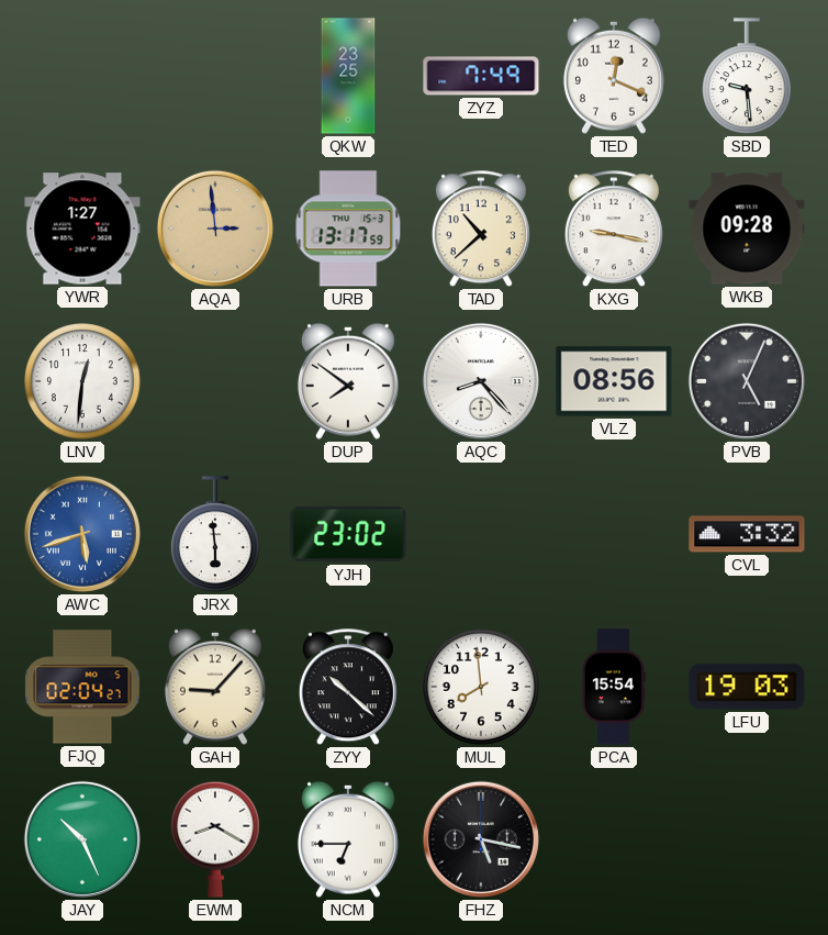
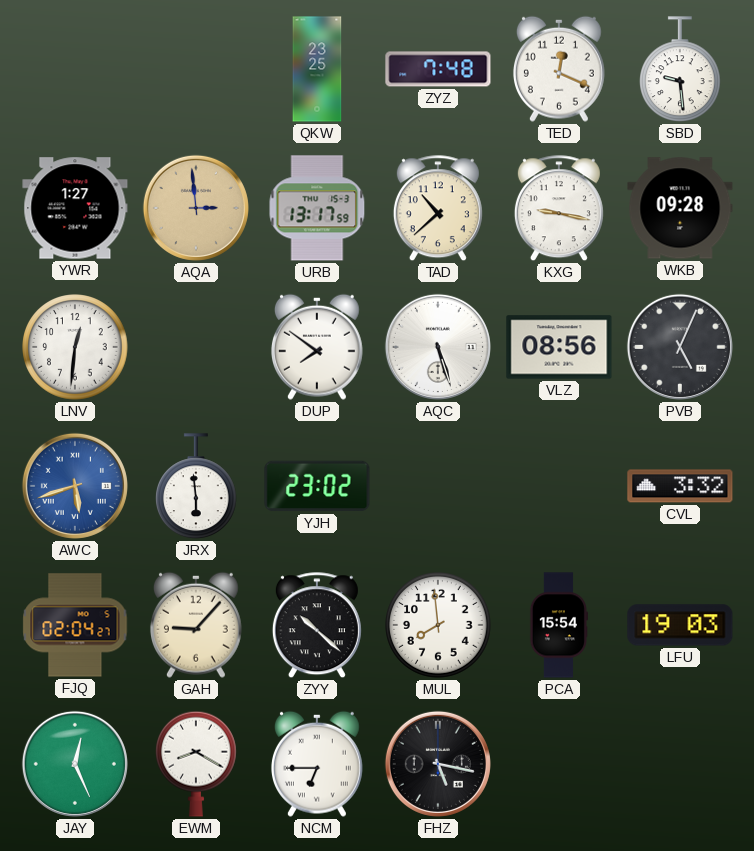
ZYZ: 7:49 -> 7:48 (438, 69)
AQC: 8:23 -> 5:27 (438, 347)
JAY: 10:26 -> 12:26 (75, 764)
